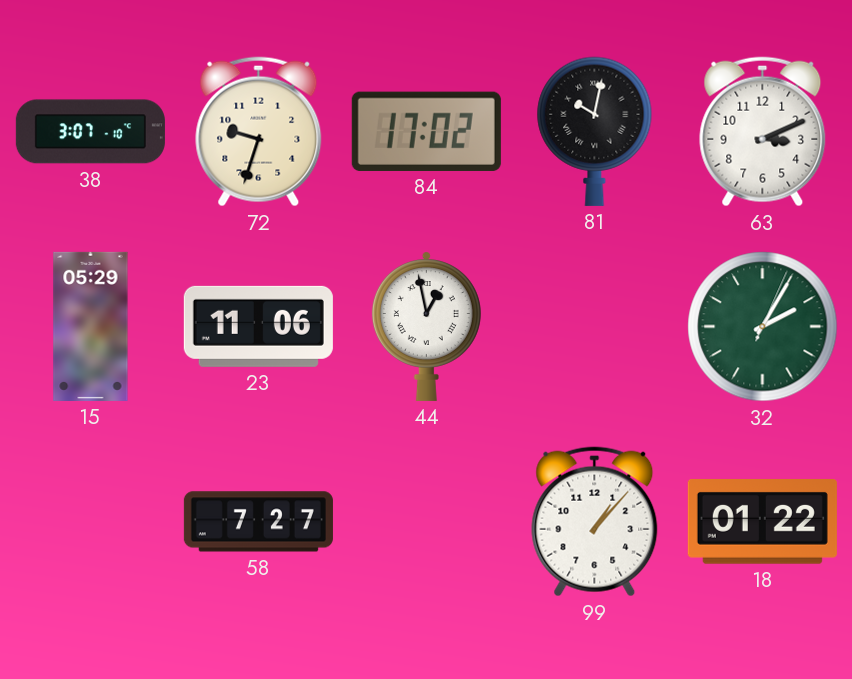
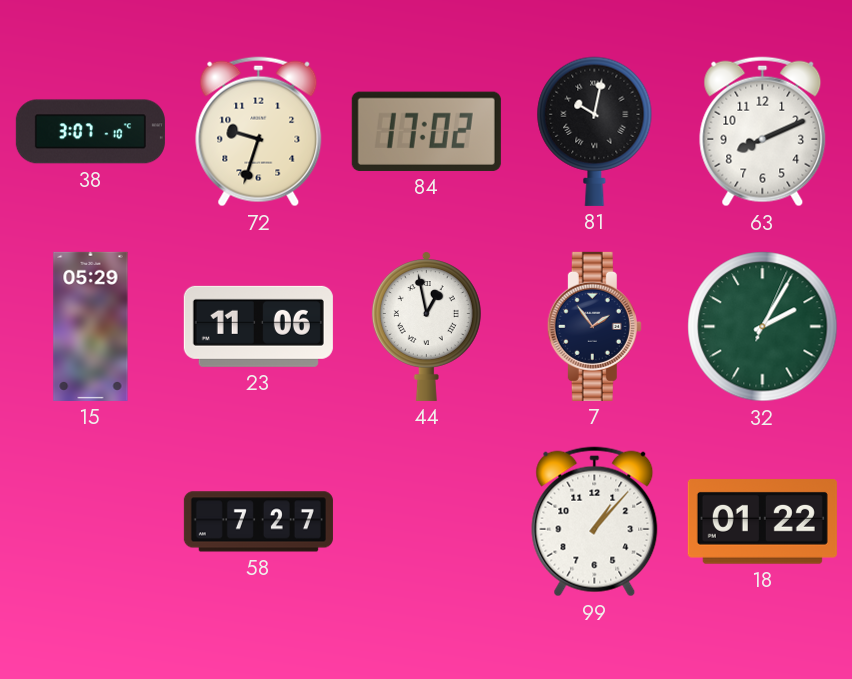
63: 3:11 -> 8:11 (763, 132)
7: none -> 1:54 (594, 326)
